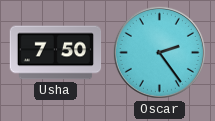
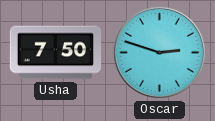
Oscar: 2:24 -> 2:48 (159, 52)
